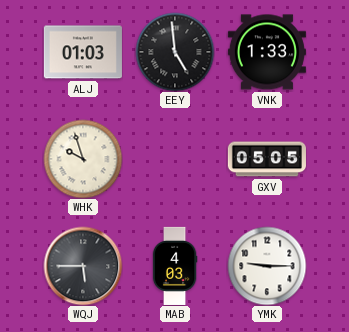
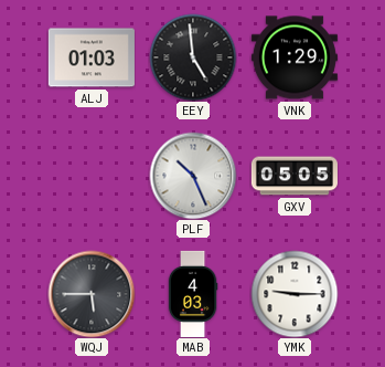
VNK: 1:33 -> 1:29 (295, 57)
WHK: 9:57 -> none (83, 159)
PLF: none -> 10:26 (193, 176)
